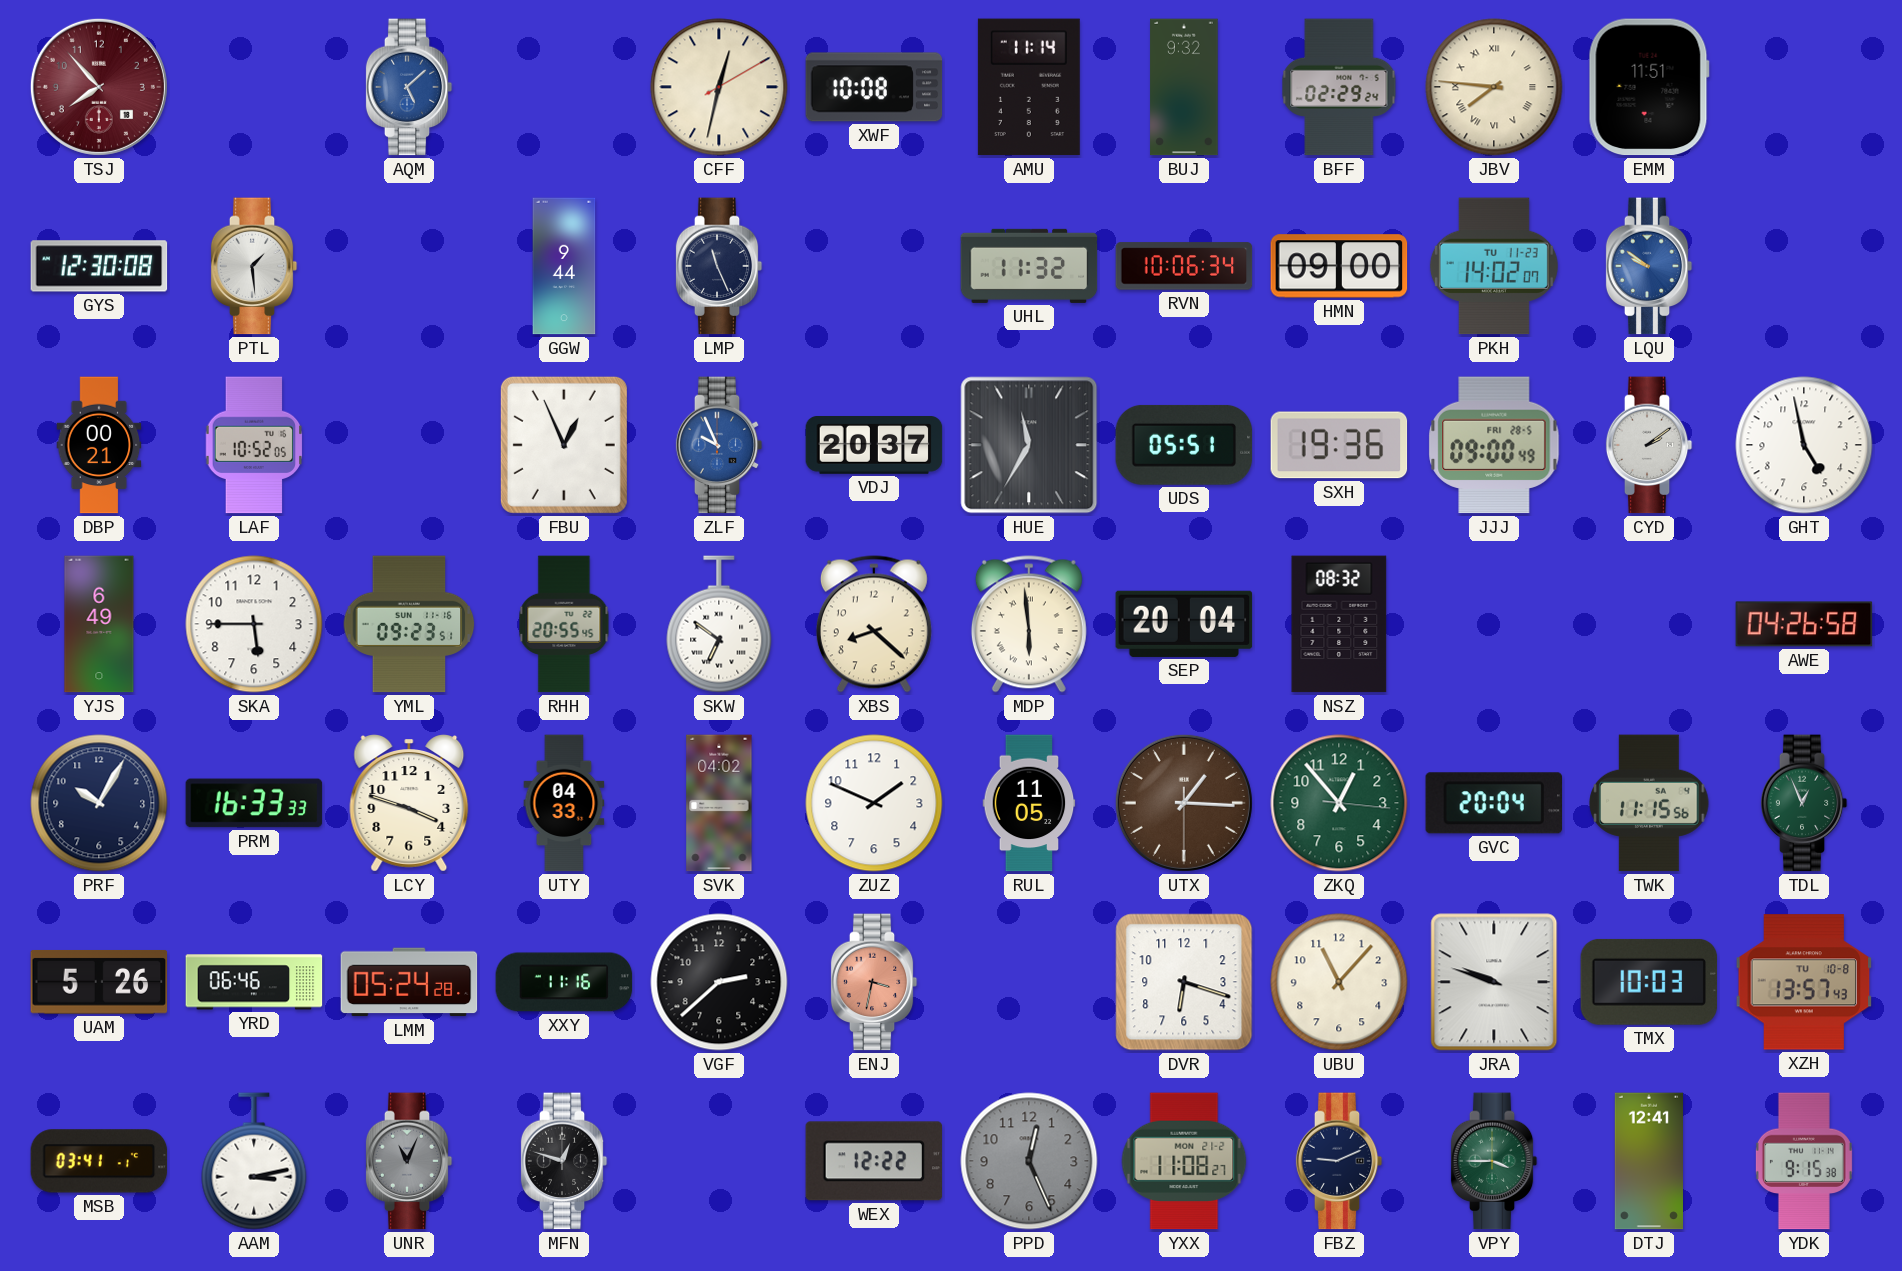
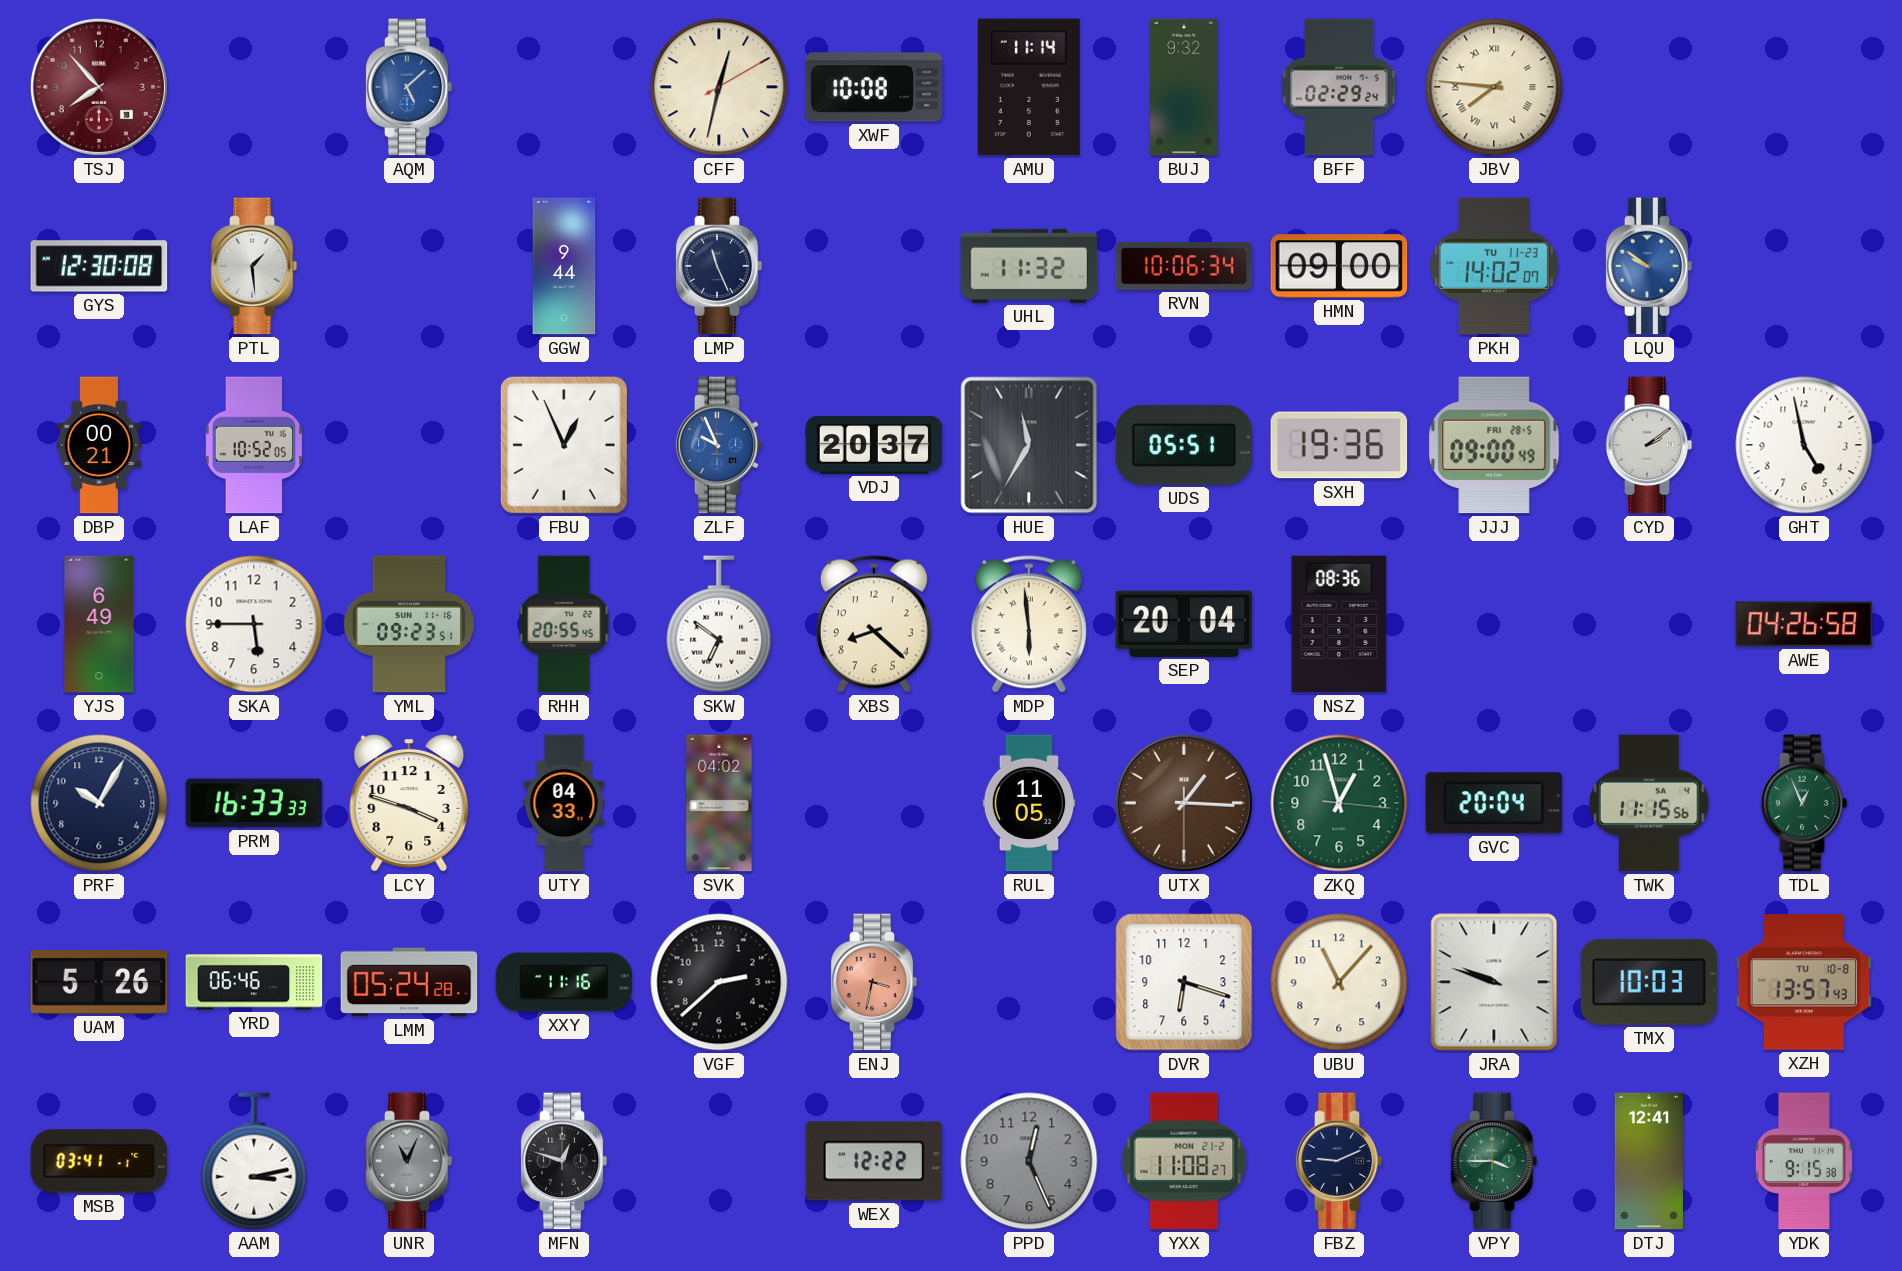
EMM: 11:51 -> none (1649, 87)
NSZ: 08:32 -> 08:36 (1339, 624)
ZUZ: 1:49 -> none (874, 803)
ZKQ: 12:53 -> 12:57 (1339, 803)
